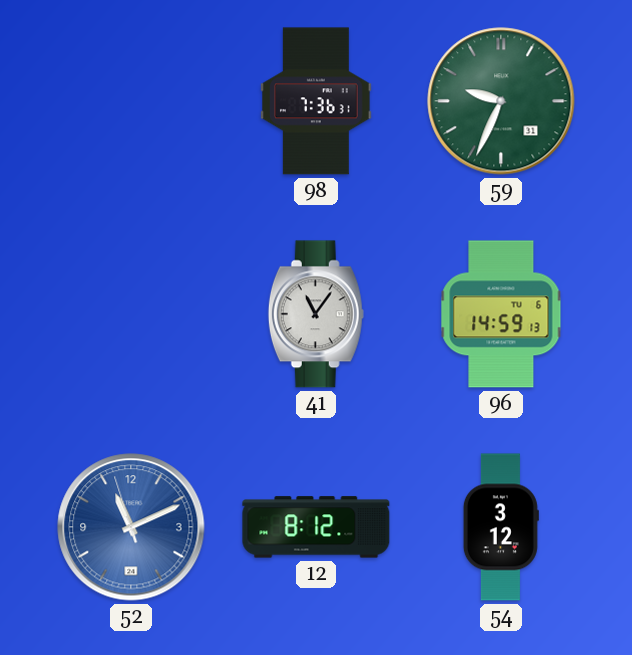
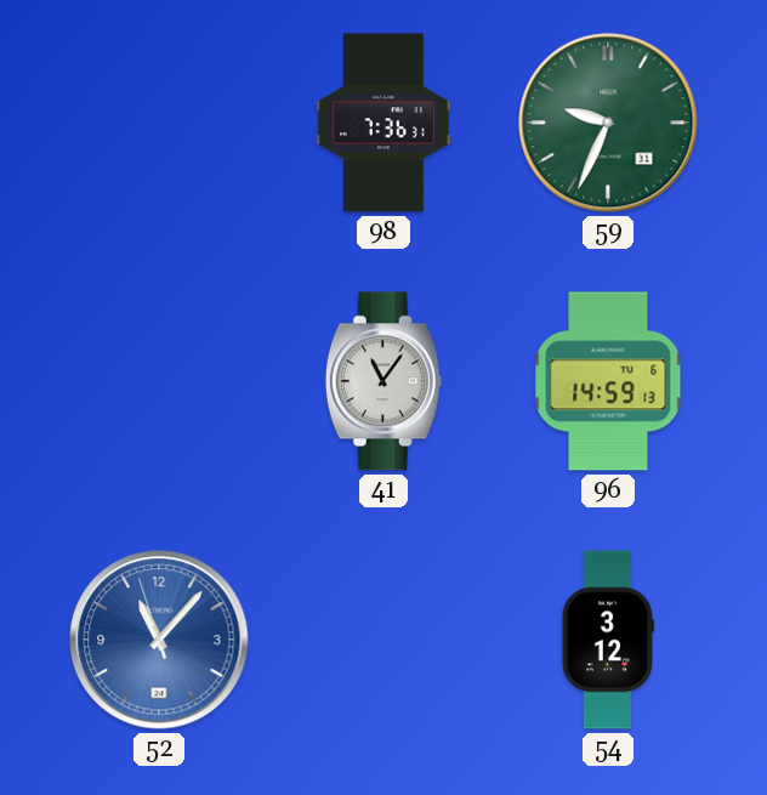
52: 11:10 -> 11:06 (159, 640)
12: 8:12 -> none (316, 527)
